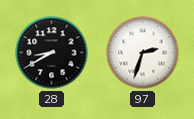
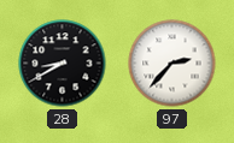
97: 2:33 -> 2:37 (172, 64)
